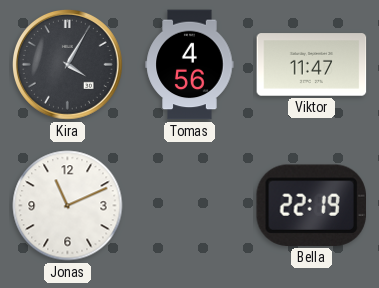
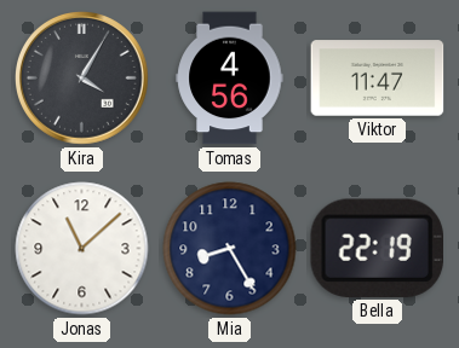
Jonas: 11:11 -> 11:08 (82, 249)
Mia: none -> 8:25 (230, 249)
